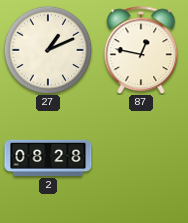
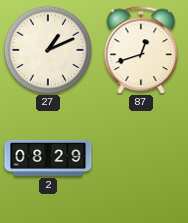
87: 12:47 -> 12:42 (141, 50)
2: 08:28 -> 08:29 (48, 158)
